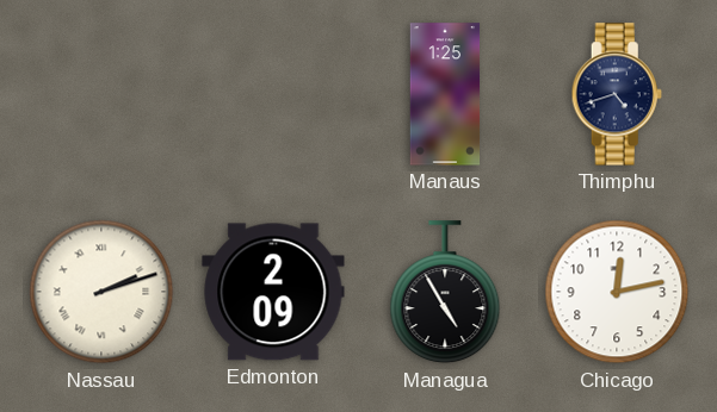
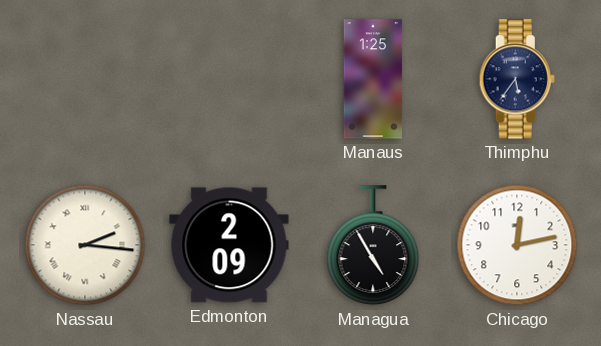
Thimphu: 4:42 -> 5:36 (517, 79)
Nassau: 2:12 -> 2:16 (85, 245)
